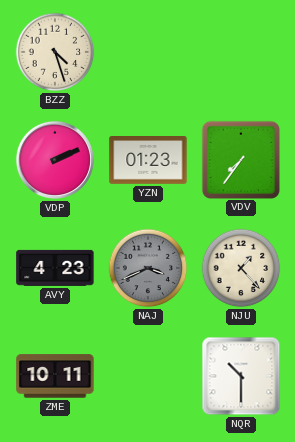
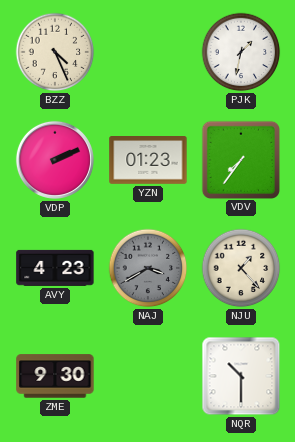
BZZ: 4:27 -> 4:26 (55, 52)
PJK: none -> 1:32 (241, 52)
NAJ: 3:41 -> 3:40 (148, 268)
ZME: 10:11 -> 9:30 (55, 376)
